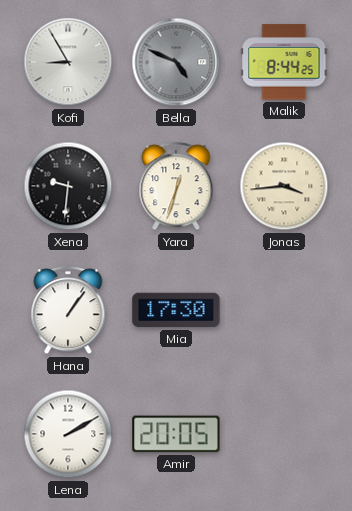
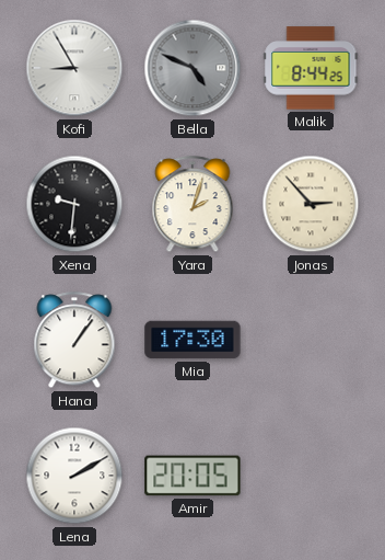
Yara: 12:33 -> 2:03 (192, 205)
Jonas: 3:44 -> 2:53 (311, 204)
